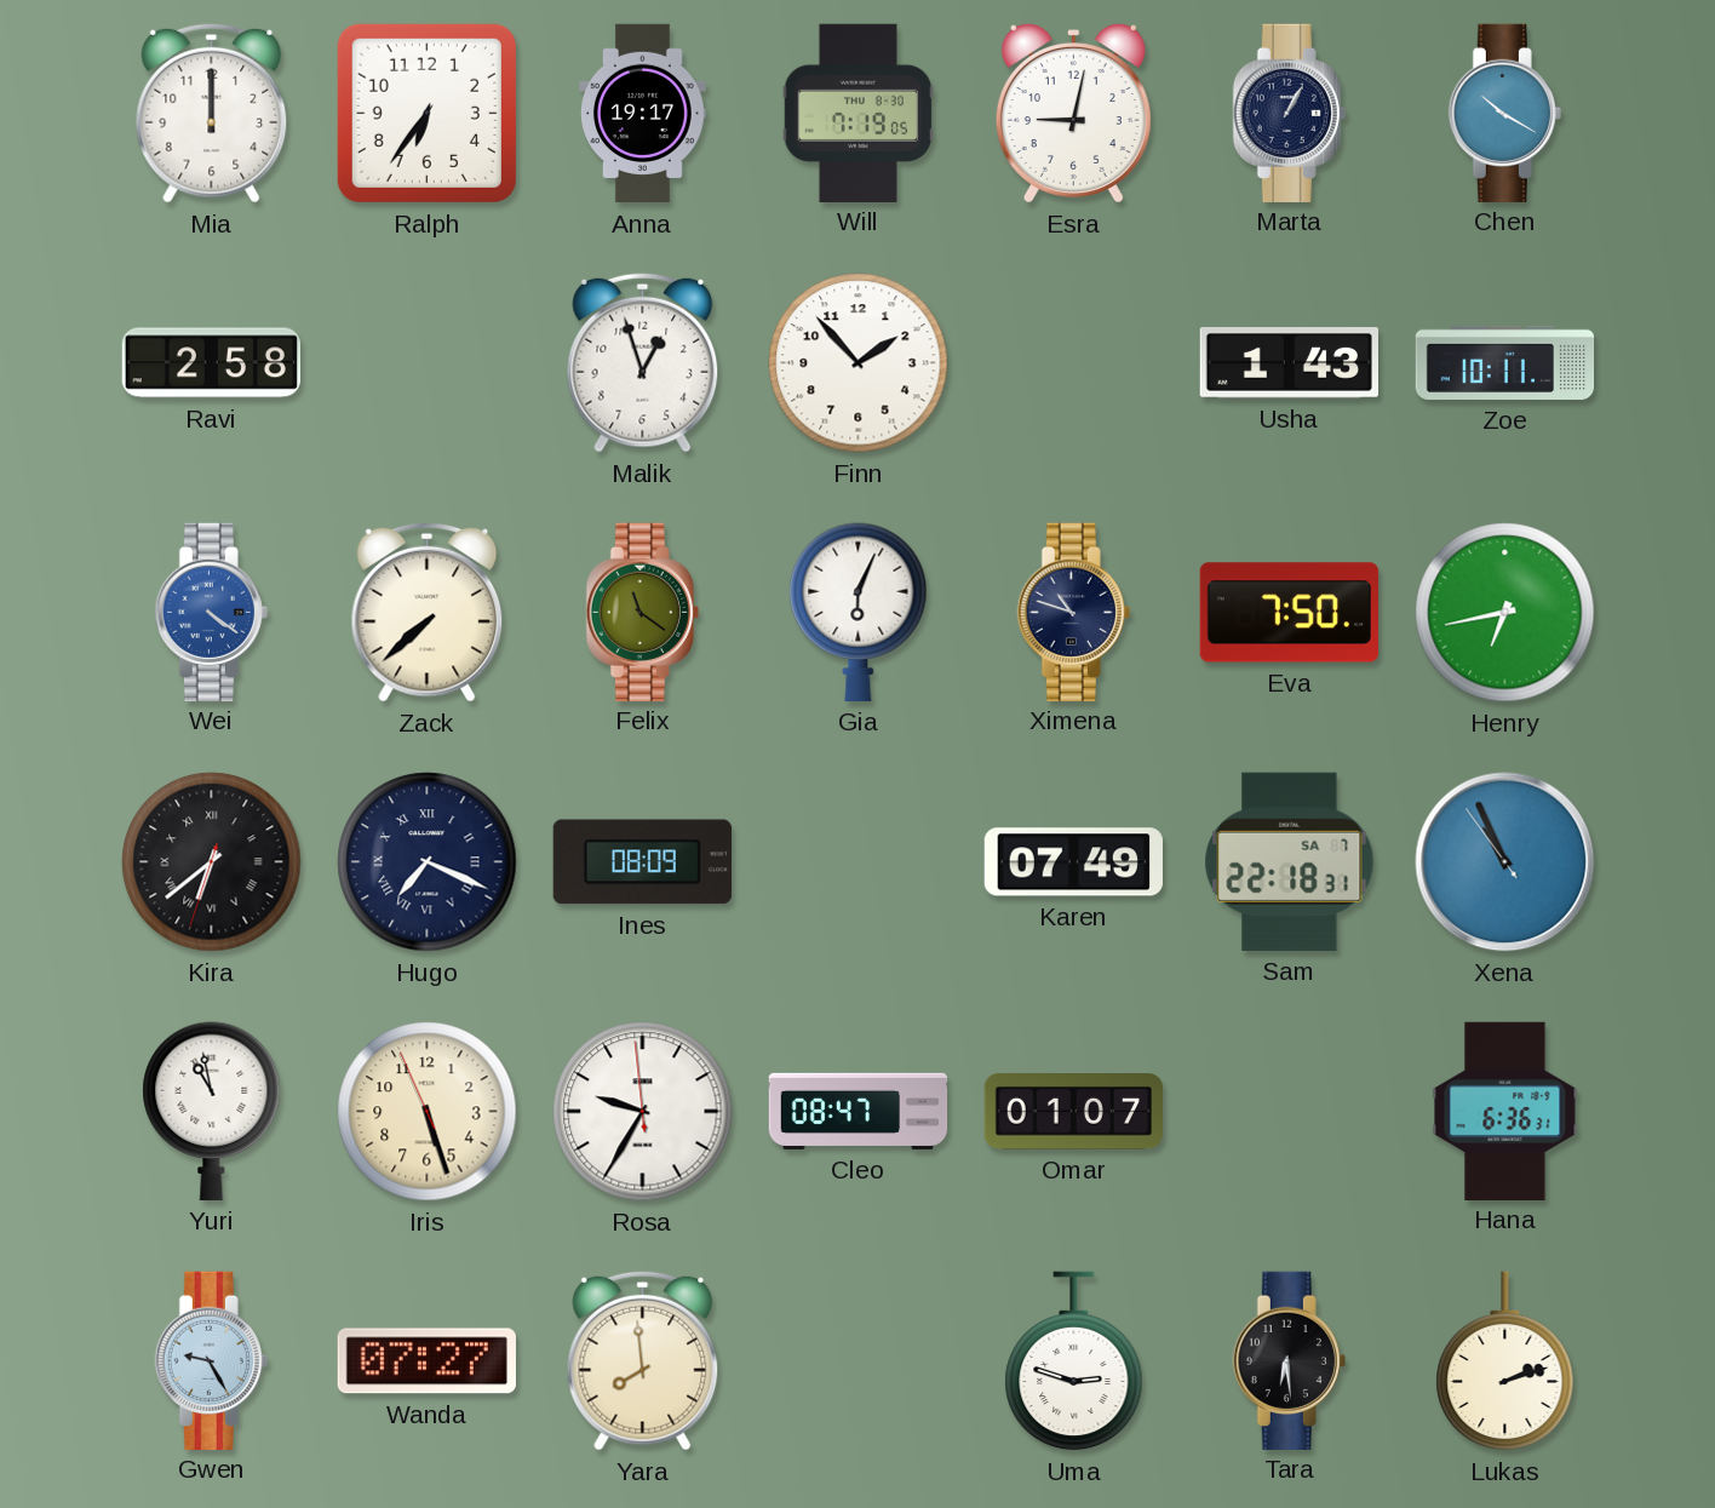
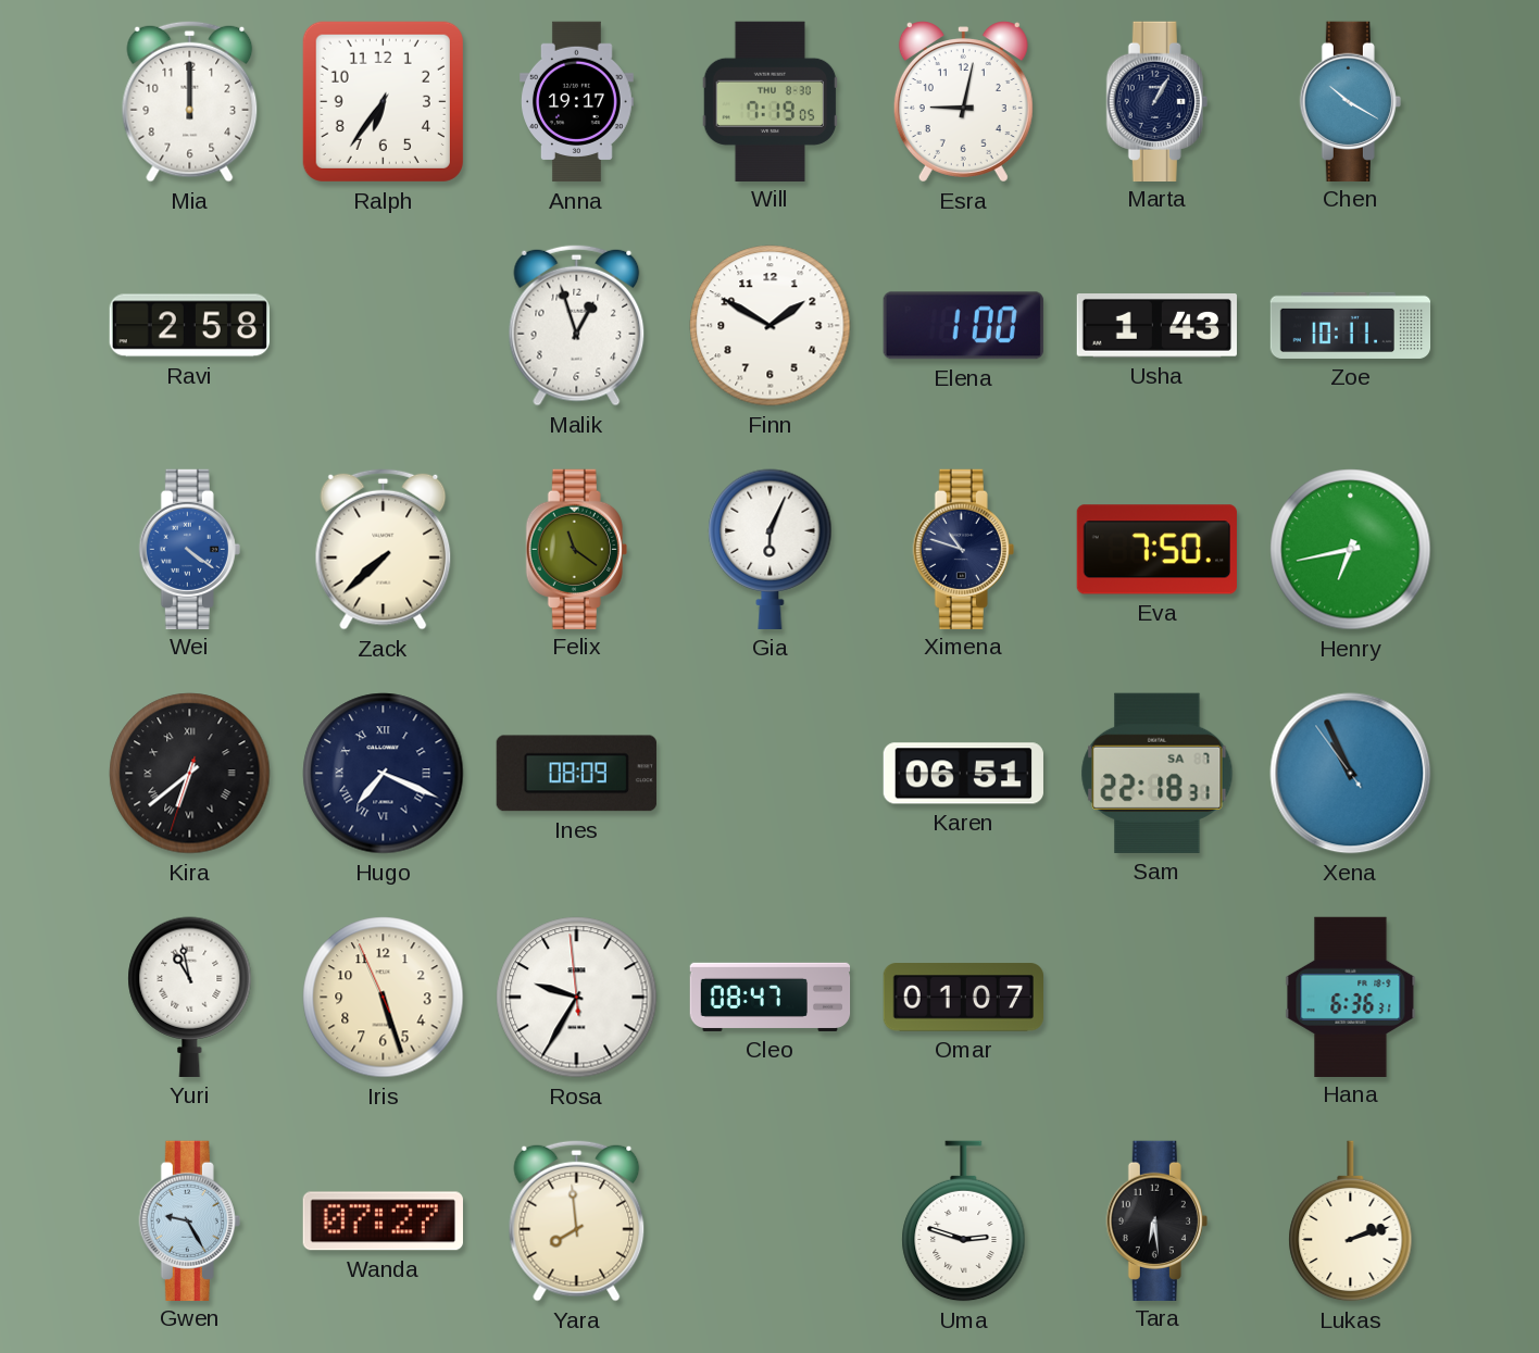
Finn: 1:53 -> 1:50 (771, 326)
Elena: none -> 1:00 (963, 326)
Karen: 07:49 -> 06:51 (963, 774)
